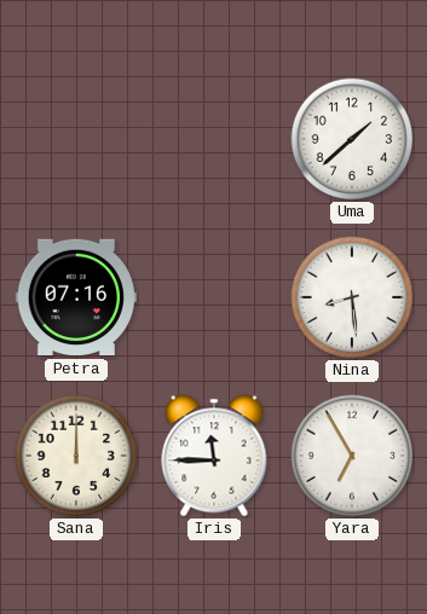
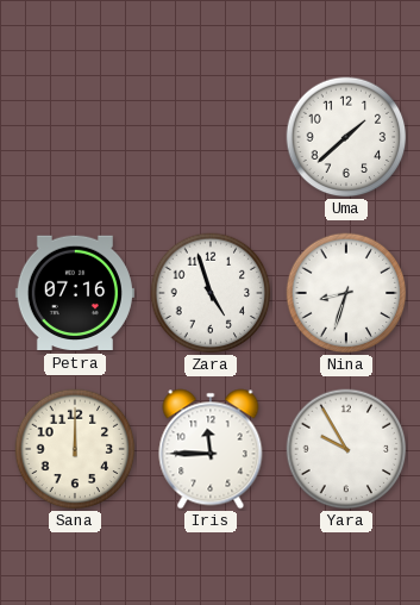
Zara: none -> 4:57 (211, 293)
Nina: 8:29 -> 8:33 (346, 293)
Yara: 6:55 -> 9:55 (346, 449)
